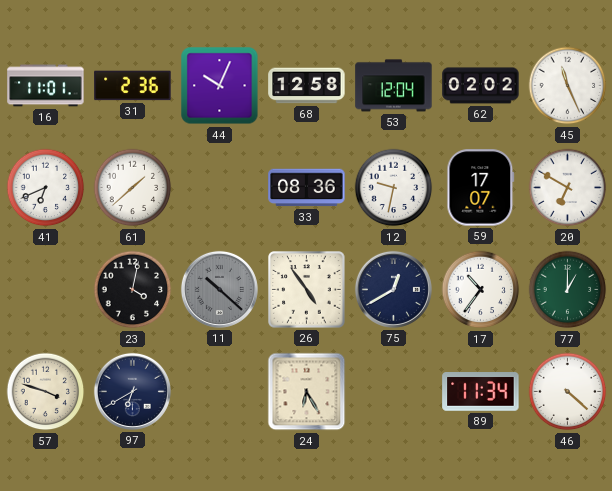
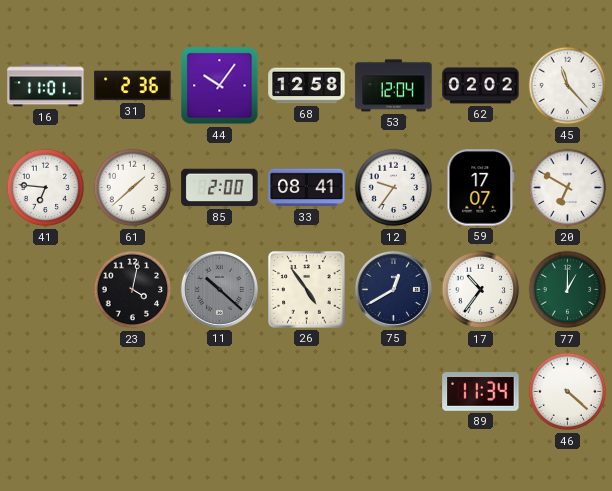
44: 10:04 -> 10:06 (220, 86)
45: 11:26 -> 11:23 (568, 86)
41: 6:41 -> 6:46 (46, 188)
85: none -> 2:00 (220, 188)
33: 08:36 -> 08:41 (307, 188)
12: 9:32 -> 9:36 (394, 188)
57: 3:48 -> none (46, 392)
97: 6:40 -> none (132, 391)
24: 6:25 -> none (307, 392)
